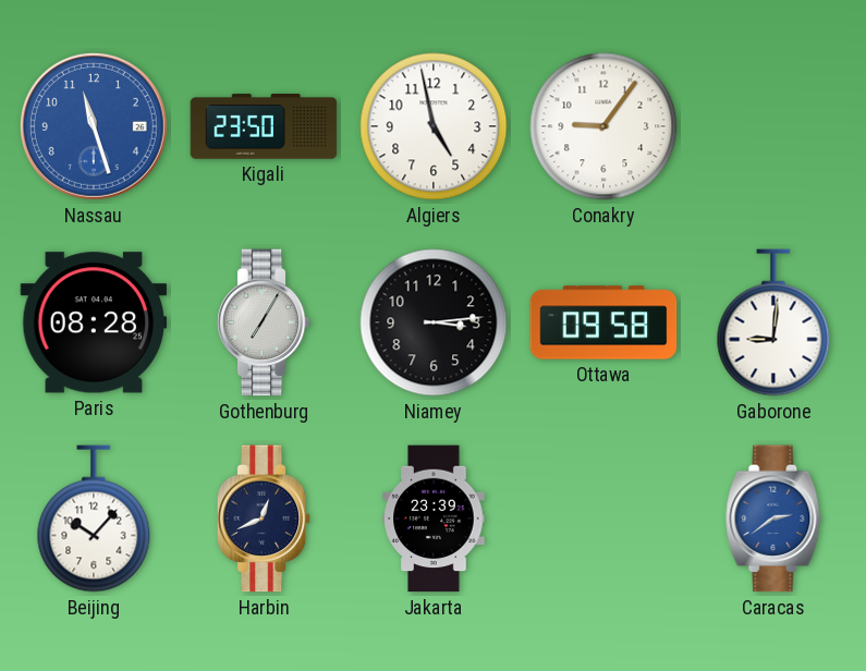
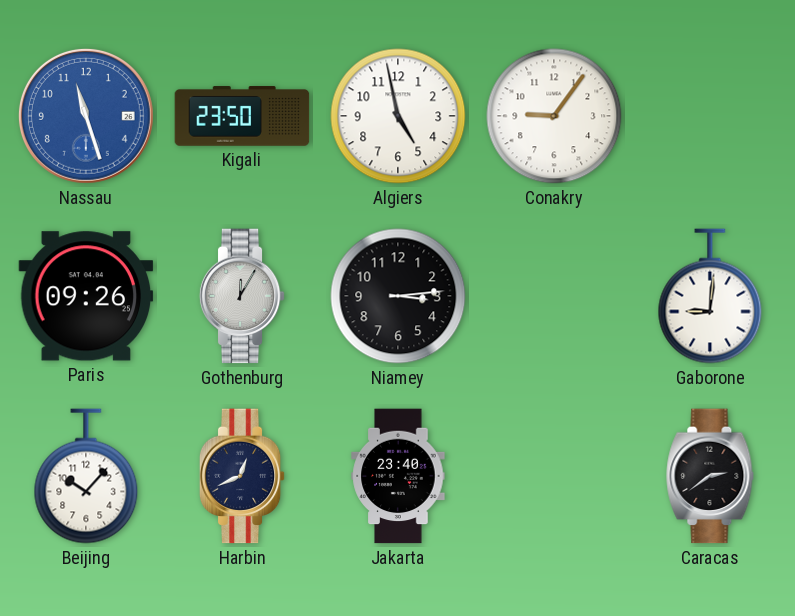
Paris: 08:28 -> 09:26 (86, 296)
Gothenburg: 7:05 -> 12:05 (242, 296)
Ottawa: 09:58 -> none (603, 322)
Jakarta: 23:39 -> 23:40 (398, 476)
Caracas dial: blue -> black (710, 476)
